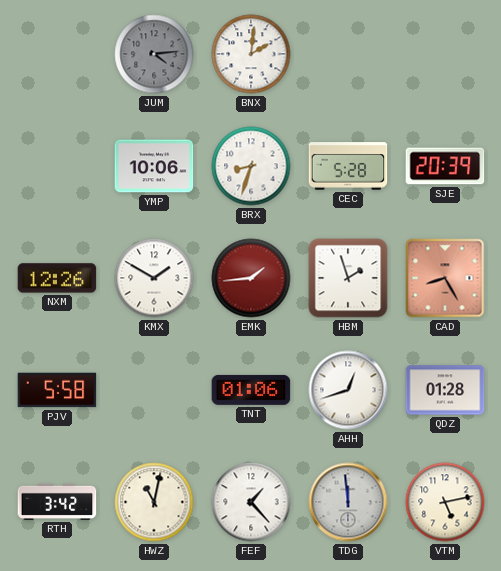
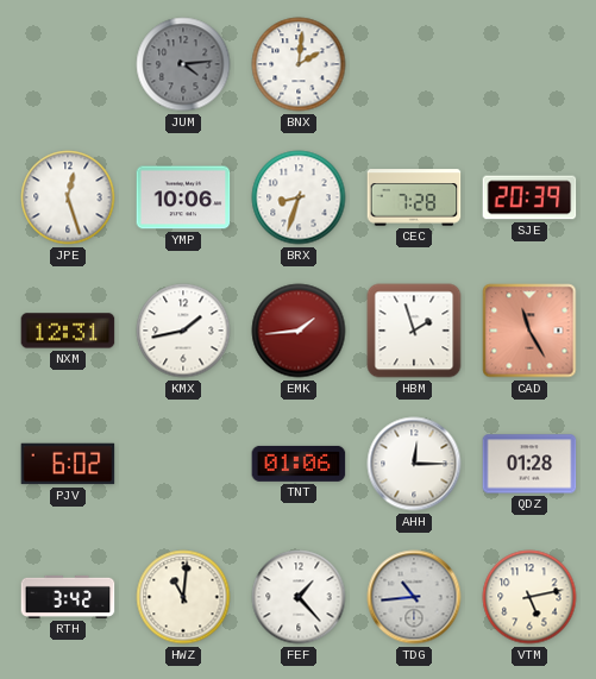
JPE: none -> 12:27 (68, 197)
CEC: 5:28 -> 7:28 (414, 197)
NXM: 12:26 -> 12:31 (68, 331)
KMX: 1:50 -> 1:43 (183, 331)
CAD: 8:25 -> 11:25 (529, 331)
PJV: 5:58 -> 6:02 (68, 464)
AHH: 12:42 -> 12:15 (414, 464)
HWZ: 11:02 -> 11:01 (183, 597)
TDG: 11:59 -> 10:44 (414, 597)
